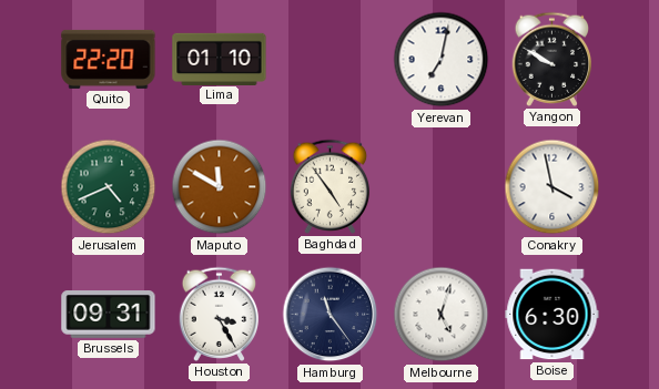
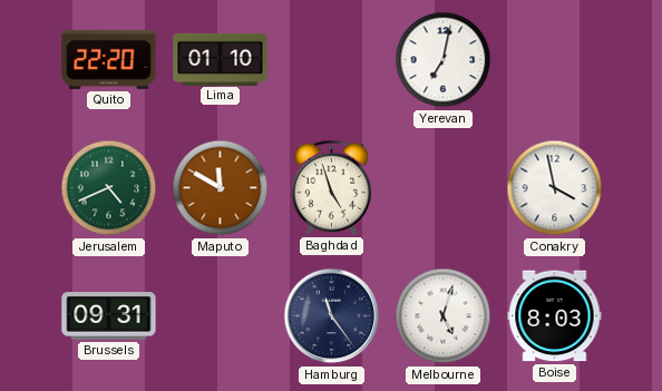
Yangon: 9:50 -> none (552, 59)
Baghdad: 4:54 -> 4:57 (332, 187)
Houston: 3:25 -> none (220, 314)
Boise: 6:30 -> 8:03 (555, 316)
